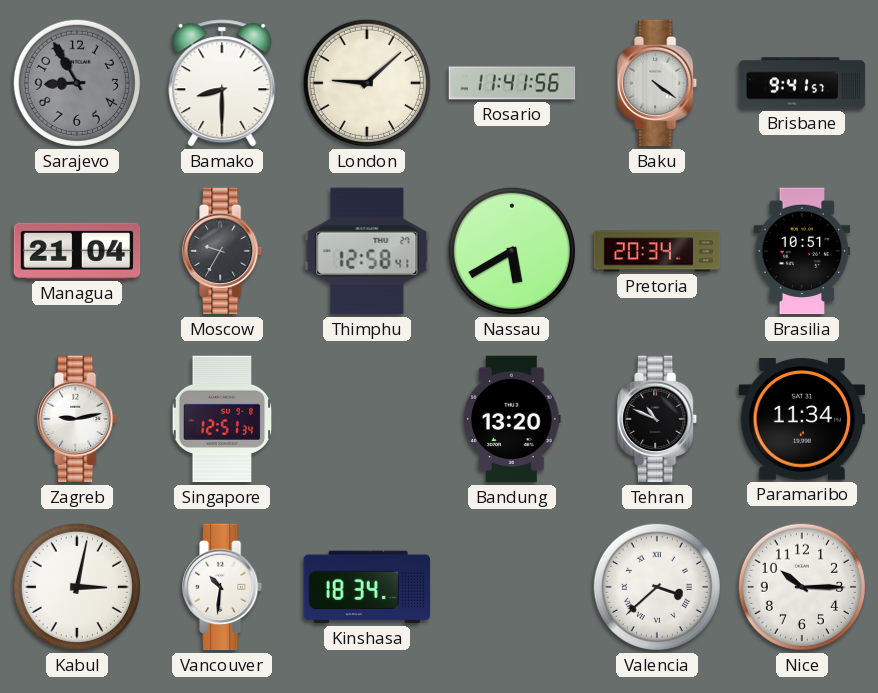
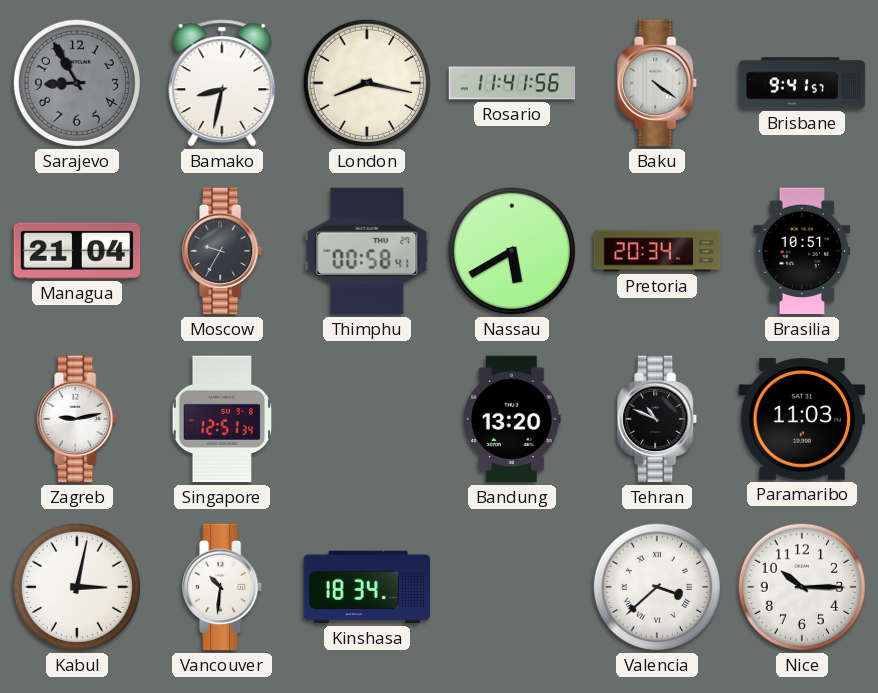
Bamako: 8:30 -> 8:32 (222, 83)
London: 9:08 -> 8:17 (367, 83)
Thimphu: 12:58 -> 00:58 (367, 251)
Paramaribo: 11:34 -> 11:03 (802, 419)
